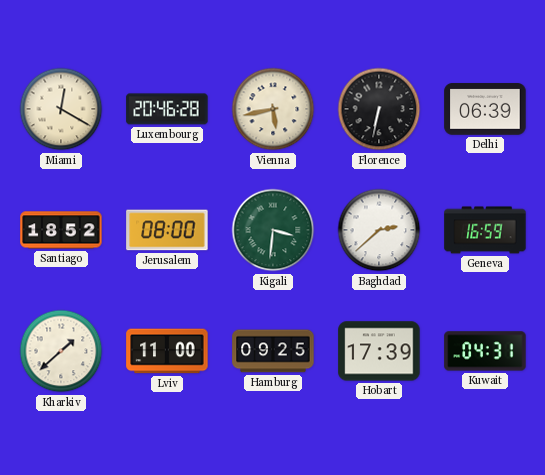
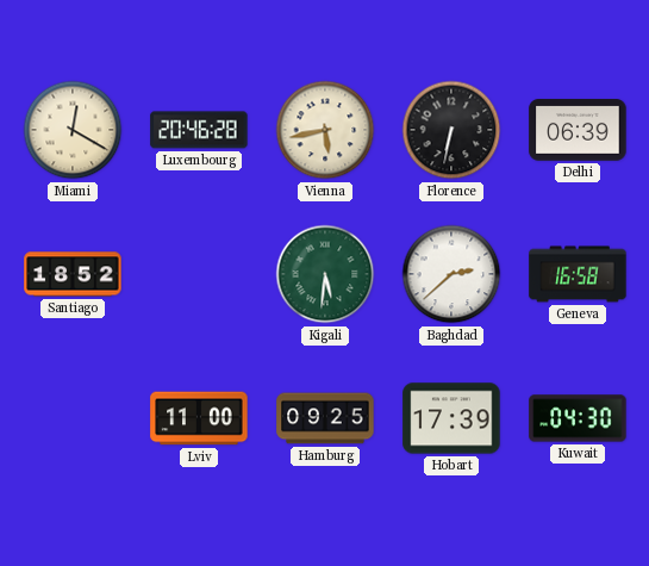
Jerusalem: 08:00 -> none (167, 230)
Kigali: 3:31 -> 5:31 (325, 274)
Geneva: 16:59 -> 16:58 (578, 274)
Kharkiv: 1:38 -> none (61, 351)
Kuwait: 04:31 -> 04:30 (578, 418)
